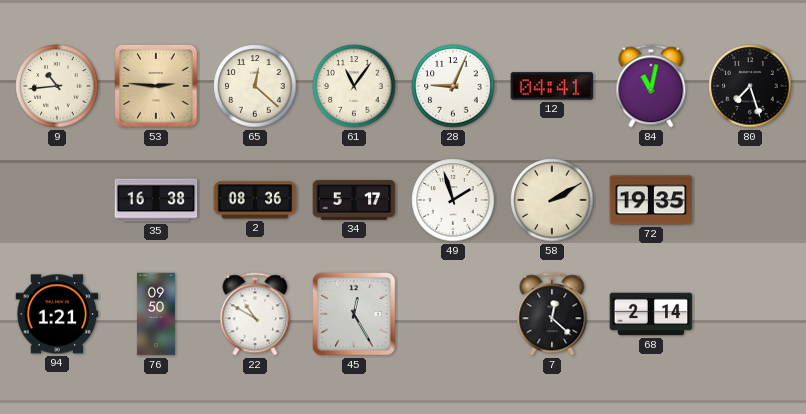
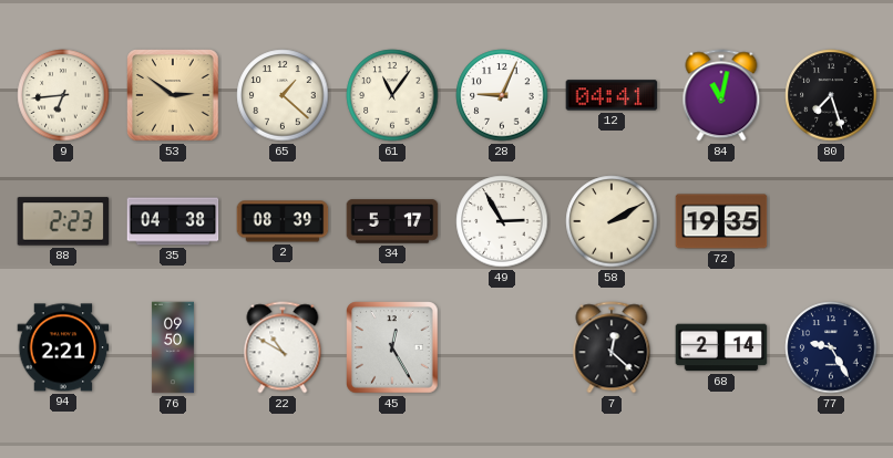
9: 10:44 -> 6:44 (63, 95)
53: 2:46 -> 2:51 (173, 95)
65: 12:22 -> 1:22 (283, 95)
88: none -> 2:23 (63, 221)
35: 16:38 -> 04:38 (173, 221)
2: 08:36 -> 08:39 (283, 221)
49: 1:57 -> 2:55 (502, 221)
94: 1:21 -> 2:21 (63, 347)
77: none -> 9:25 (831, 347)
